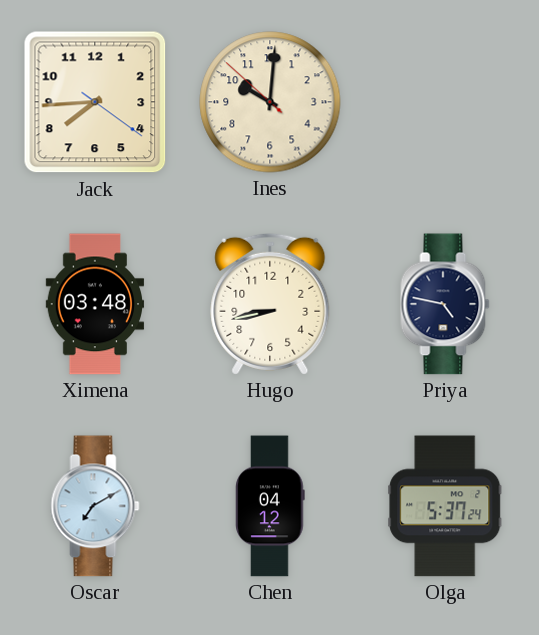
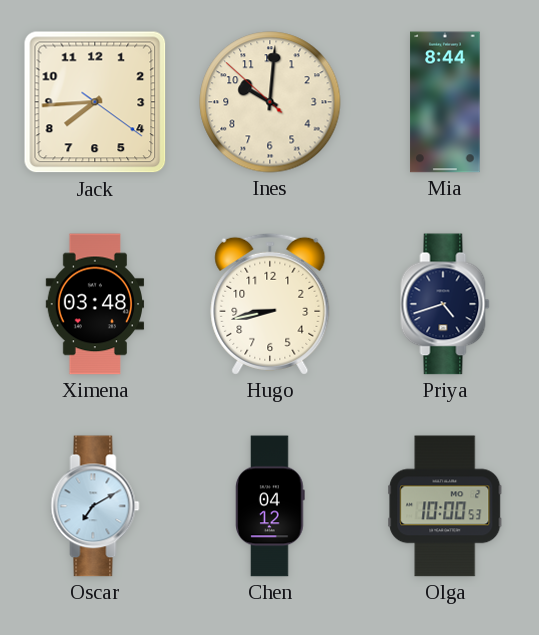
Mia: none -> 8:44 (445, 102)
Priya: 4:47 -> 4:42 (445, 304)
Olga: 5:37 -> 10:00 (445, 506)
